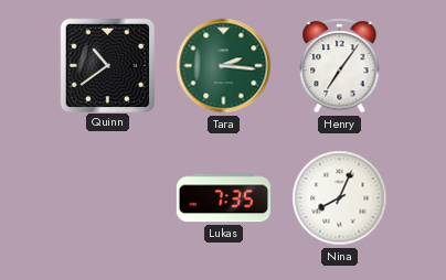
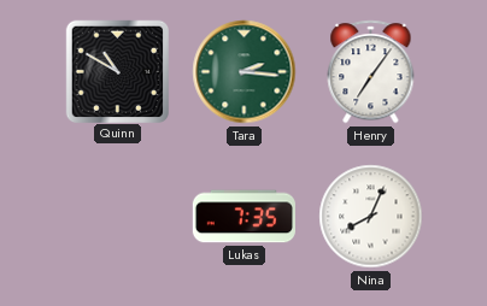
Quinn: 10:39 -> 10:50 (117, 71)
